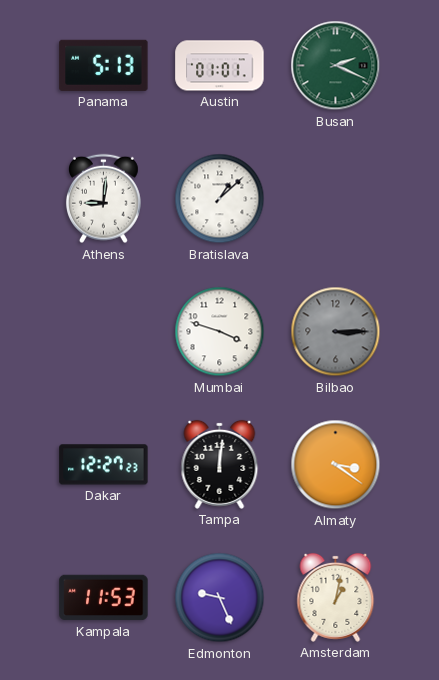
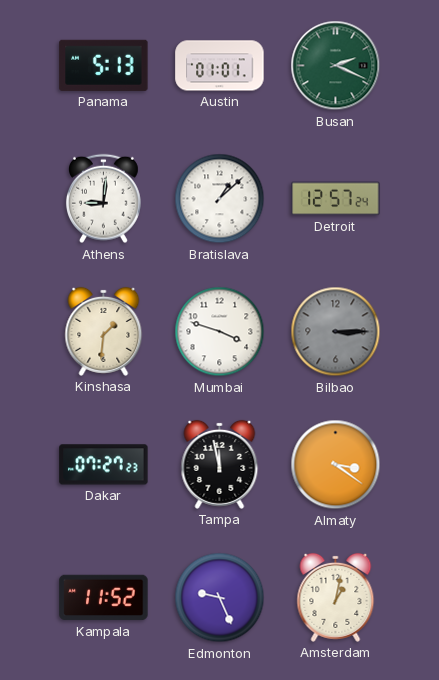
Detroit: none -> 12:57 (336, 199)
Kinshasa: none -> 1:31 (104, 331)
Dakar: 12:27 -> 07:27 (104, 465)
Tampa: 12:01 -> 11:58 (220, 464)
Kampala: 11:53 -> 11:52 (104, 598)
